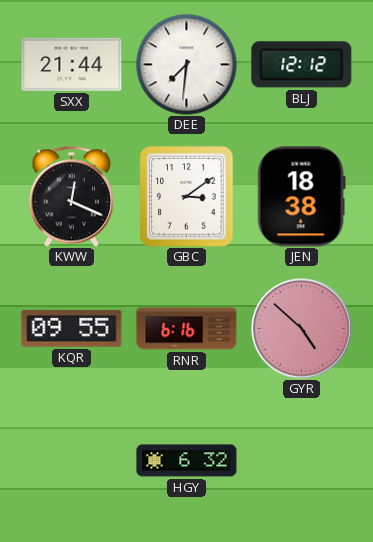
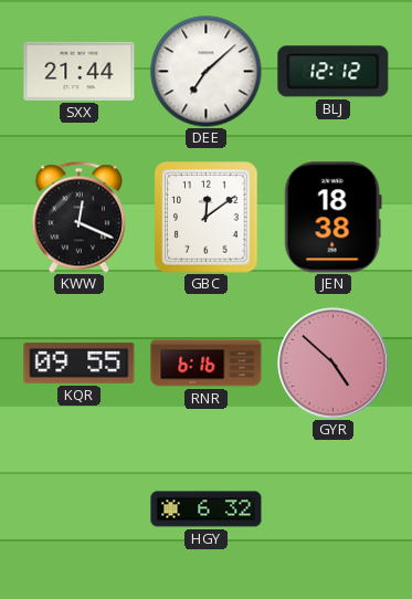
DEE: 7:31 -> 7:08 (207, 72)
GBC: 3:09 -> 12:09 (207, 218)
